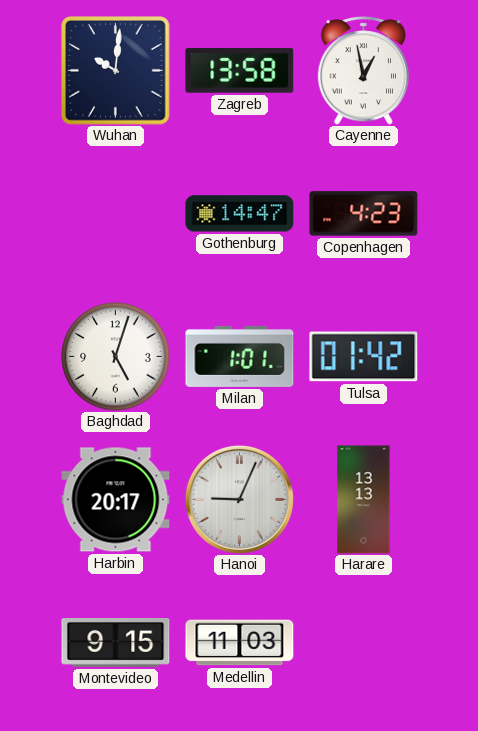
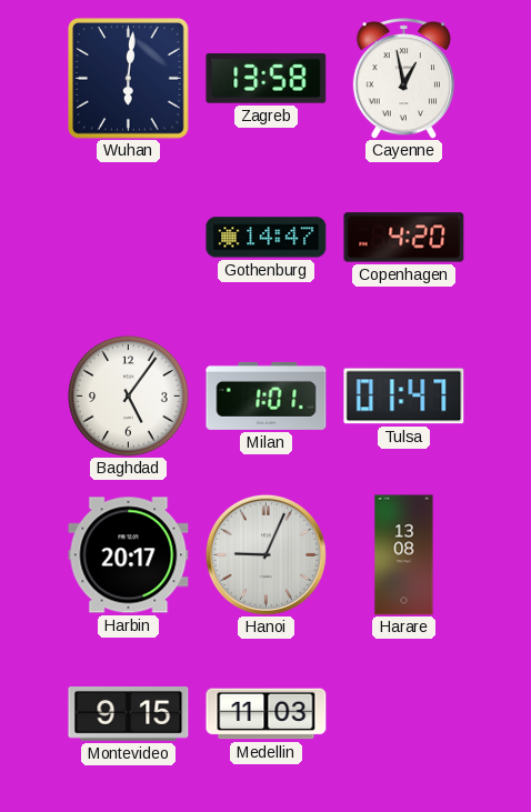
Wuhan: 10:01 -> 6:01 (129, 79)
Copenhagen: 4:23 -> 4:20 (404, 238)
Baghdad: 5:03 -> 5:06 (129, 397)
Tulsa: 01:42 -> 01:47 (404, 397)
Harare: 13:13 -> 13:08 (404, 555)
